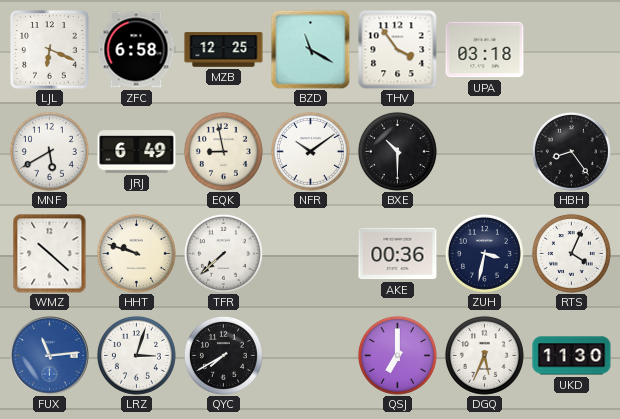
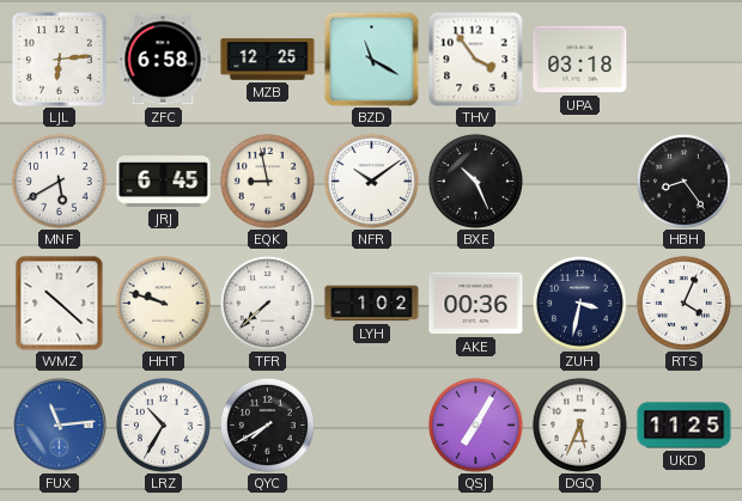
LJL: 6:19 -> 6:14 (60, 60)
JRJ: 6:49 -> 6:45 (164, 182)
BXE: 10:30 -> 10:26 (475, 181)
LYH: none -> 1:02 (372, 304)
LRZ: 3:03 -> 10:35 (163, 424)
QSJ: 7:00 -> 7:05 (475, 424)
UKD: 11:30 -> 11:25 (685, 426)
